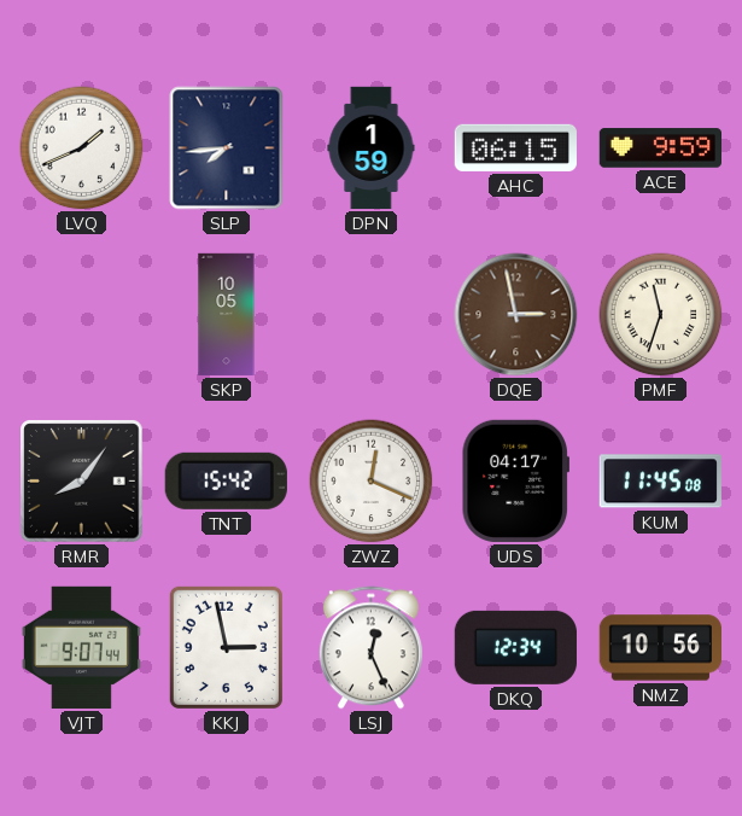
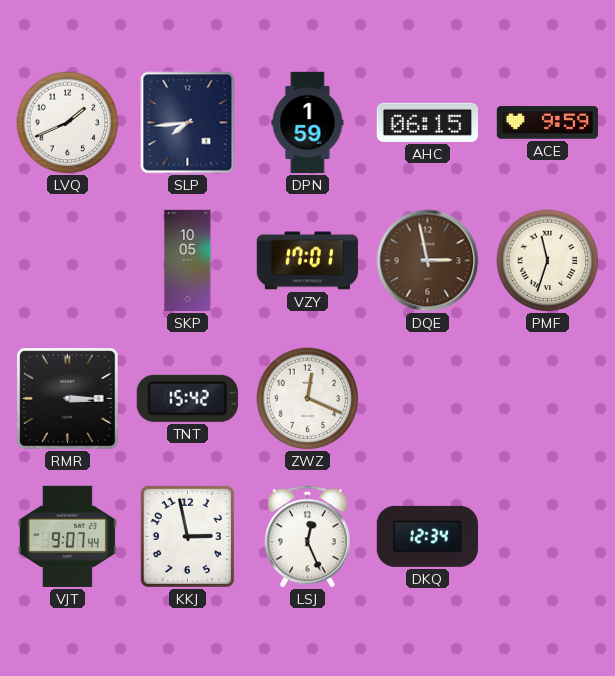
VZY: none -> 17:01 (307, 261)
RMR: 8:06 -> 3:15 (68, 399)
UDS: 04:17 -> none (515, 480)
KUM: 11:45 -> none (660, 482)
NMZ: 10:56 -> none (660, 648)
